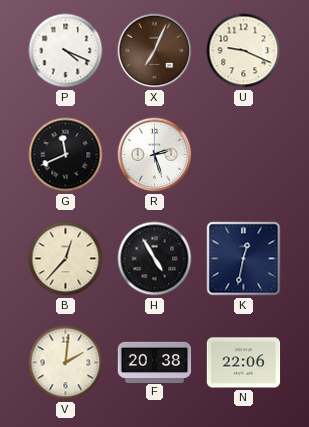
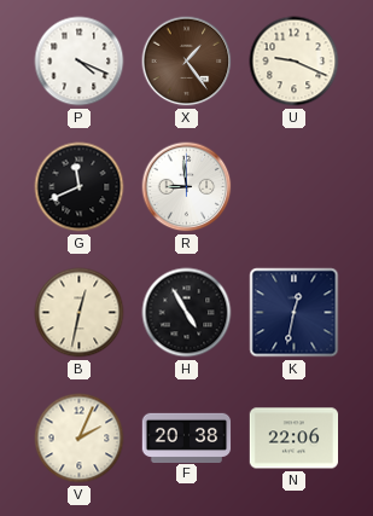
X: 7:04 -> 1:24 (187, 62)
R: 2:27 -> 8:59 (187, 187)
B: 12:37 -> 12:32 (80, 313)
V: 2:01 -> 2:04 (80, 439)
